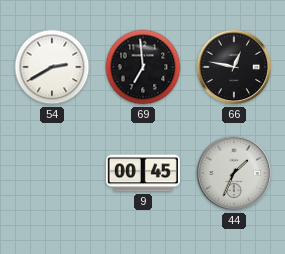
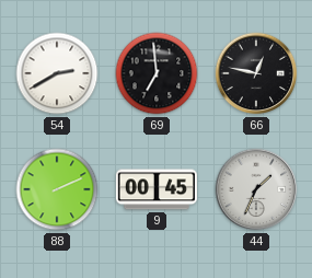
88: none -> 2:11 (57, 189)
